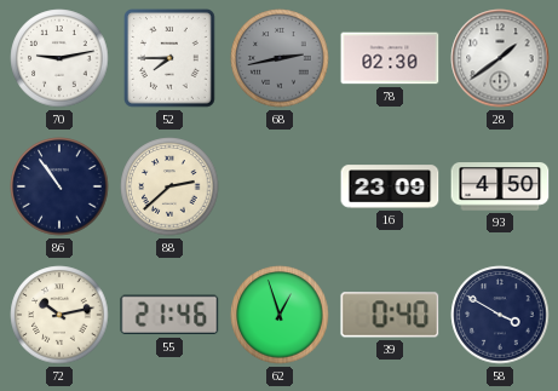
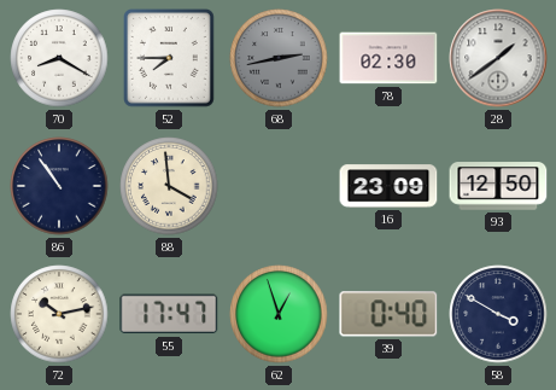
70: 9:13 -> 8:20 (59, 58)
88: 2:38 -> 3:59 (169, 186)
93: 4:50 -> 12:50 (498, 186)
55: 21:46 -> 17:47 (169, 314)
